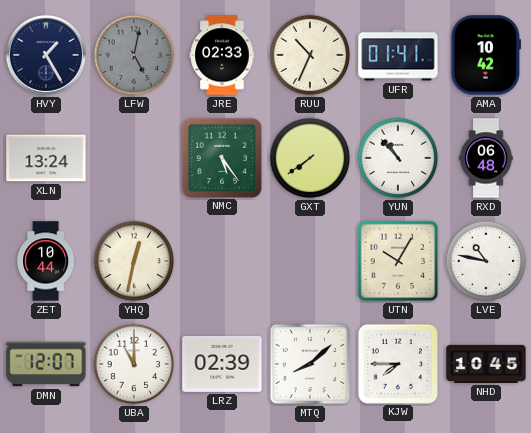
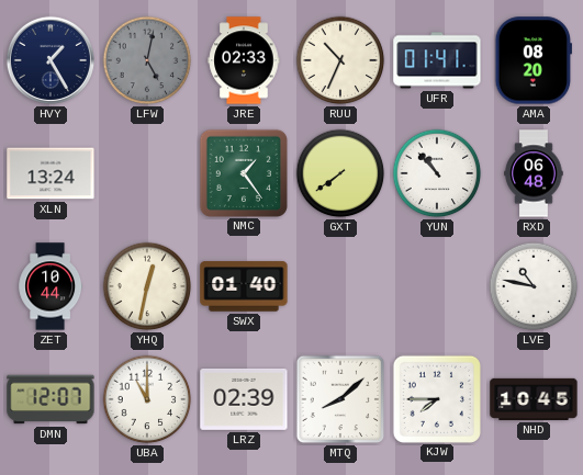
AMA: 10:42 -> 08:20 (532, 60)
NMC: 5:24 -> 1:24 (243, 172)
SWX: none -> 01:40 (244, 286)
UTN: 10:05 -> none (398, 261)
